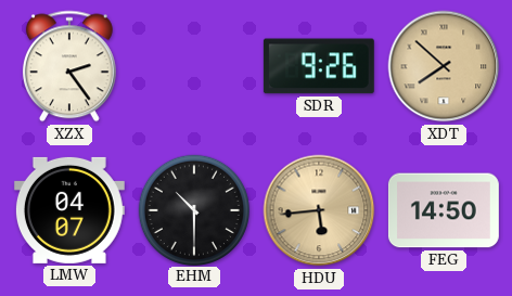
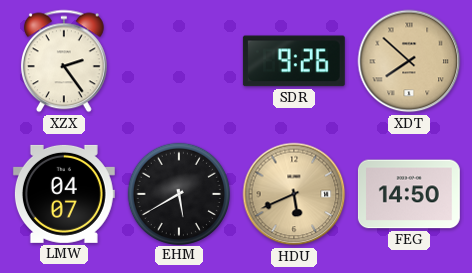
EHM: 10:30 -> 5:40 (178, 193)
HDU: 5:44 -> 5:41 (294, 194)
